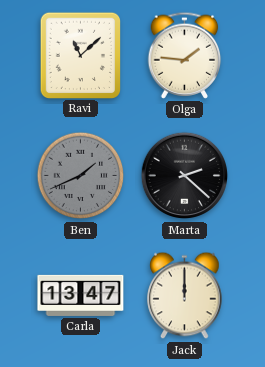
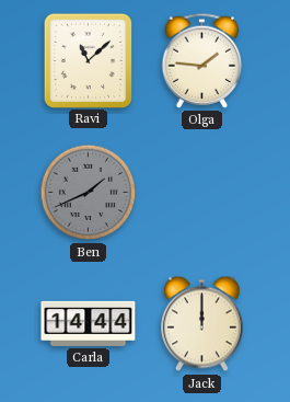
Marta: 2:22 -> none (185, 176)
Carla: 13:47 -> 14:44 (89, 323)
